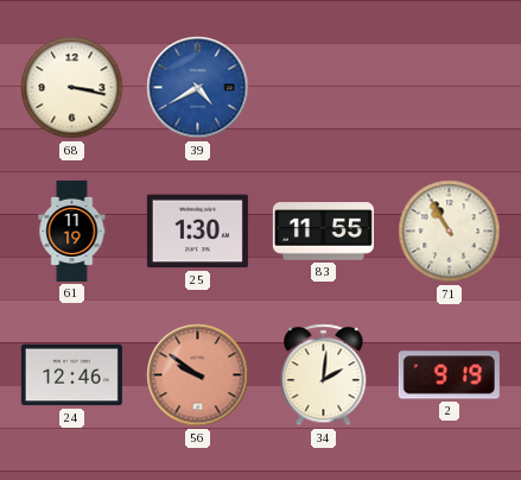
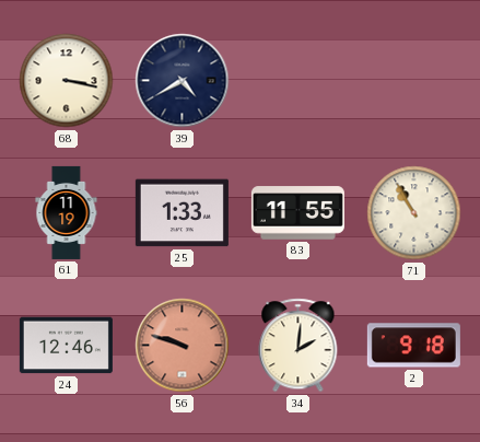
39 dial: blue -> navy (183, 81)
25: 1:30 -> 1:33 (182, 213)
56: 9:51 -> 9:48 (183, 346)
2: 9:19 -> 9:18 (413, 346)
